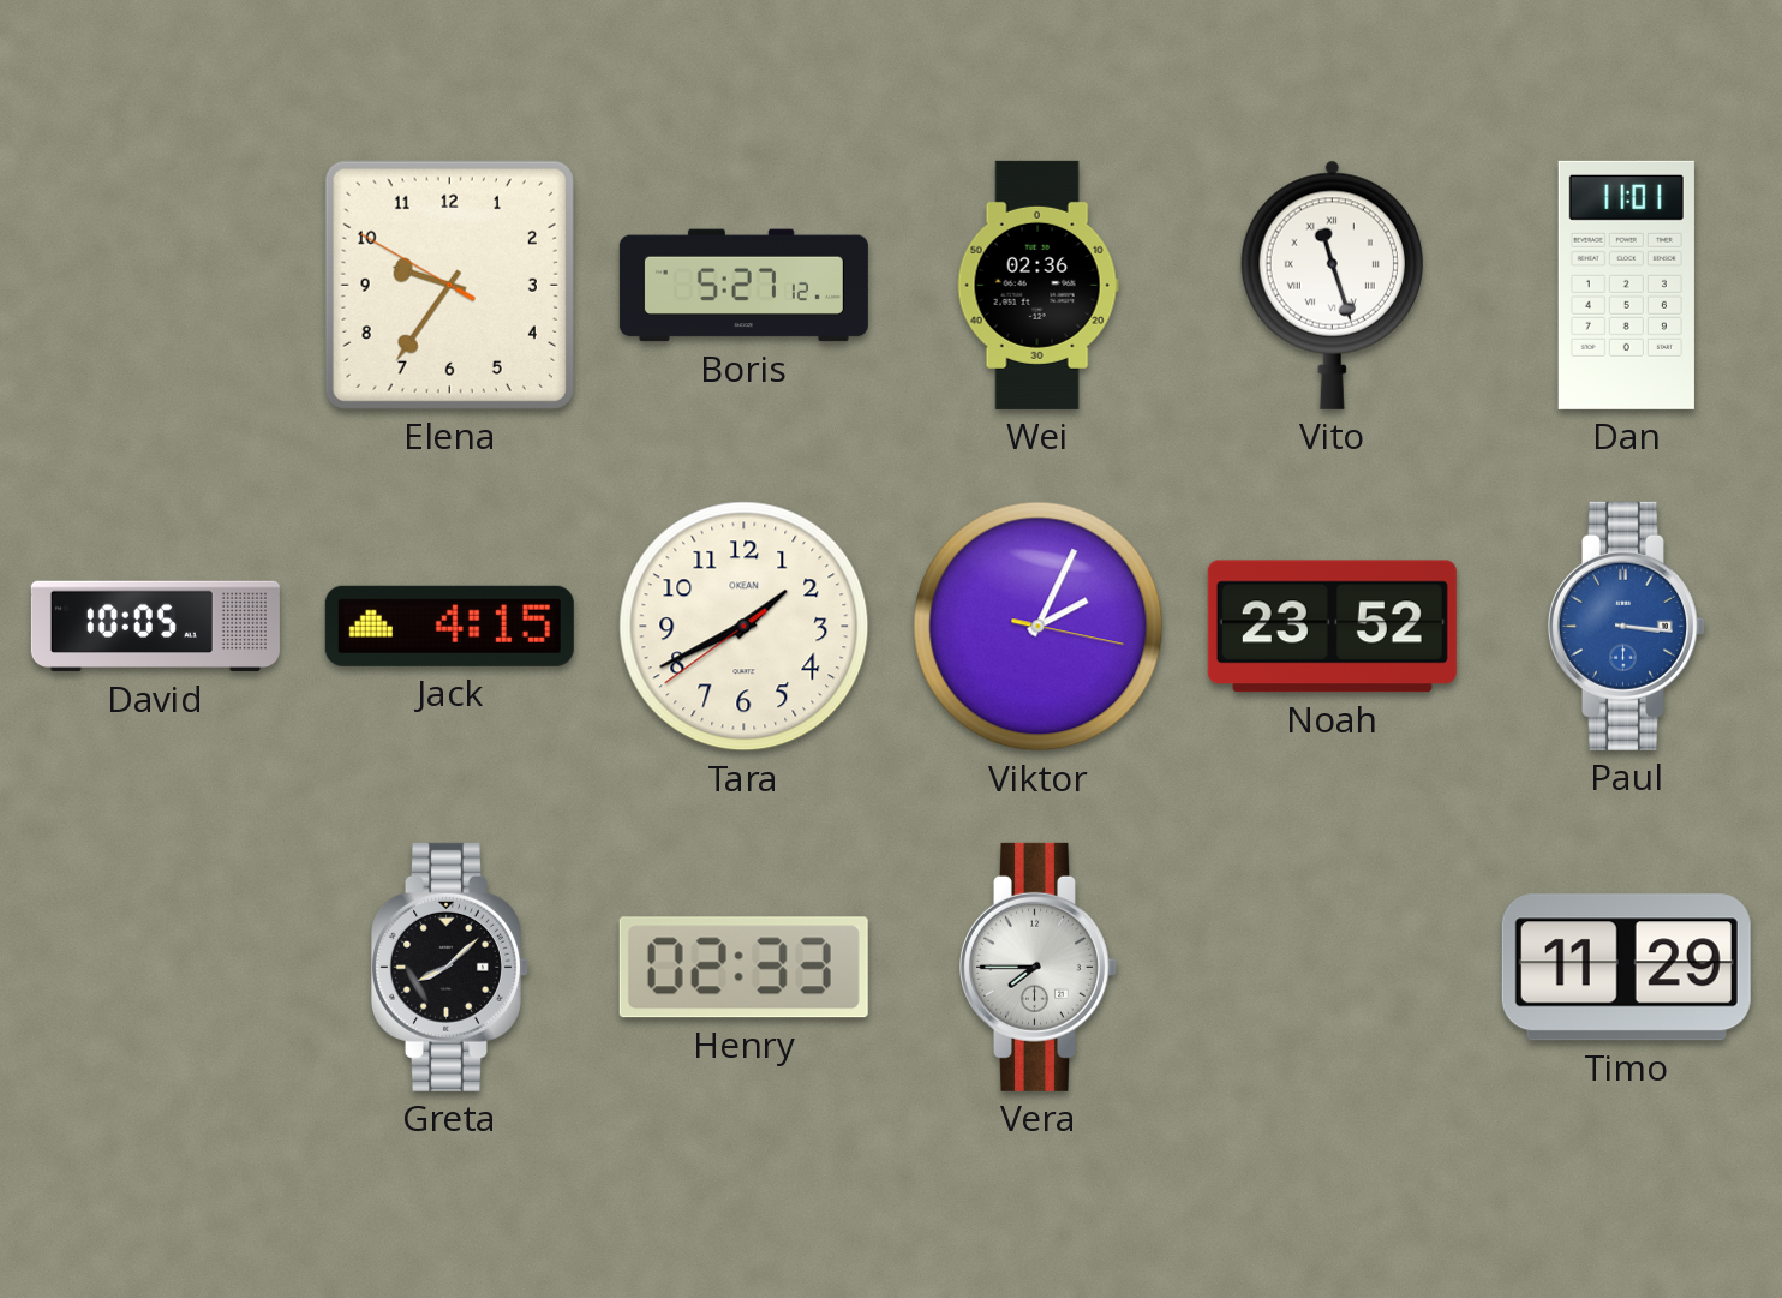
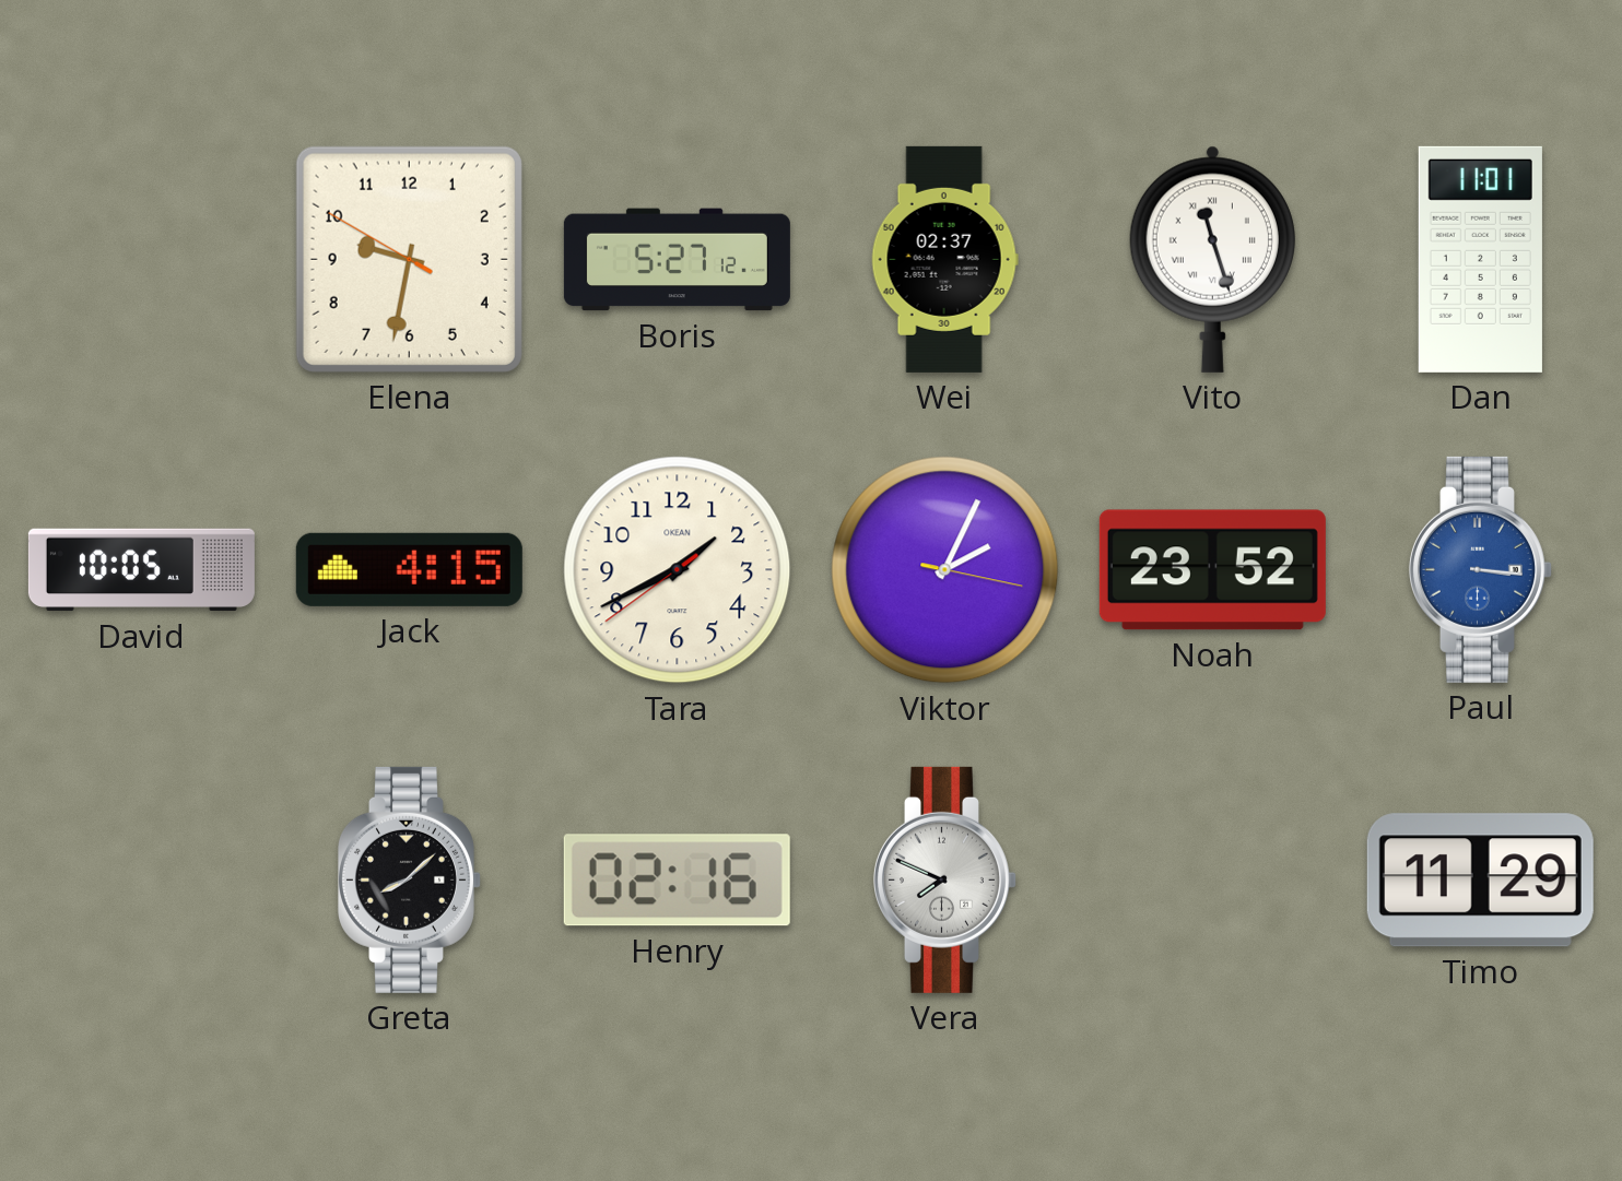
Elena: 9:35 -> 9:31 (409, 259)
Wei: 02:36 -> 02:37 (944, 259)
Henry: 02:33 -> 02:16 (677, 881)
Vera: 7:45 -> 7:49 (944, 879)
